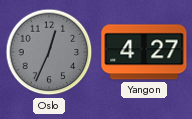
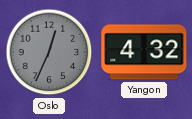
Yangon: 4:27 -> 4:32 (144, 52)
